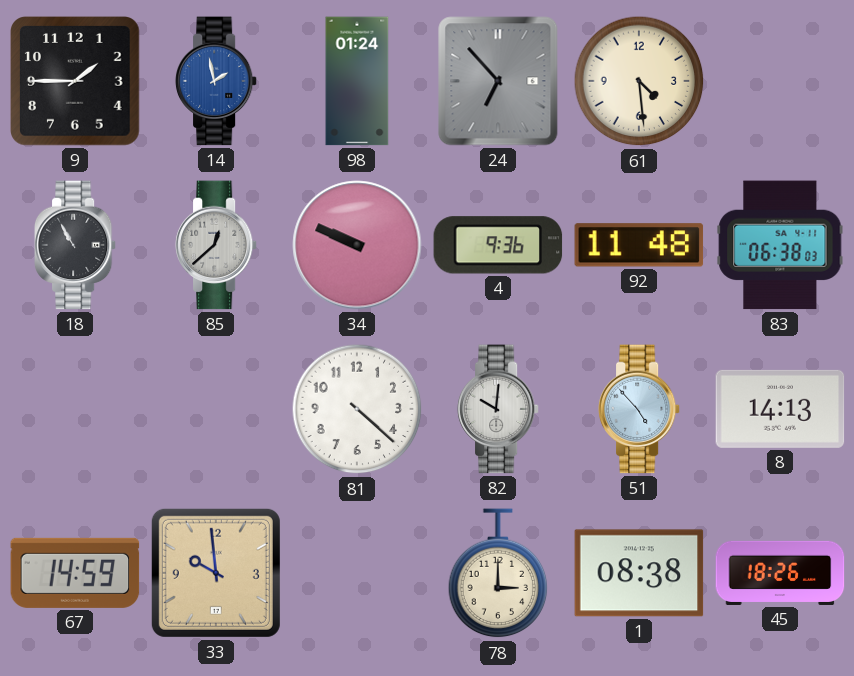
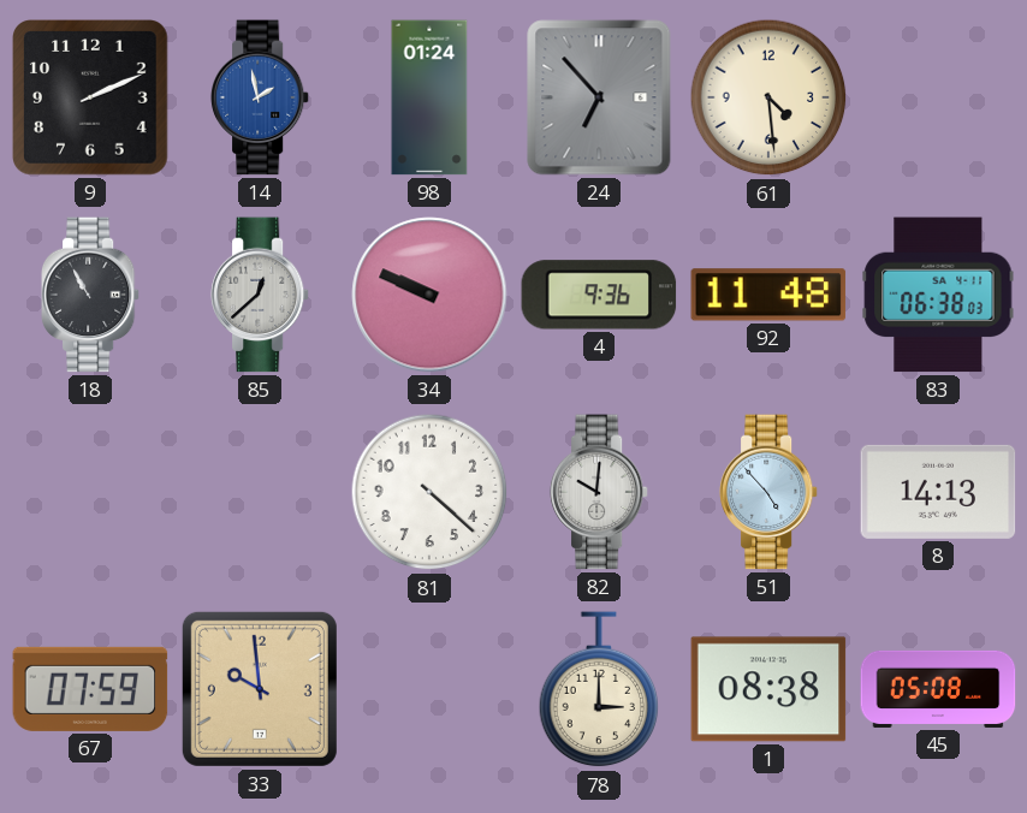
9: 1:45 -> 2:11 (91, 99)
67: 14:59 -> 07:59 (90, 689)
45: 18:26 -> 05:08 (938, 689)
